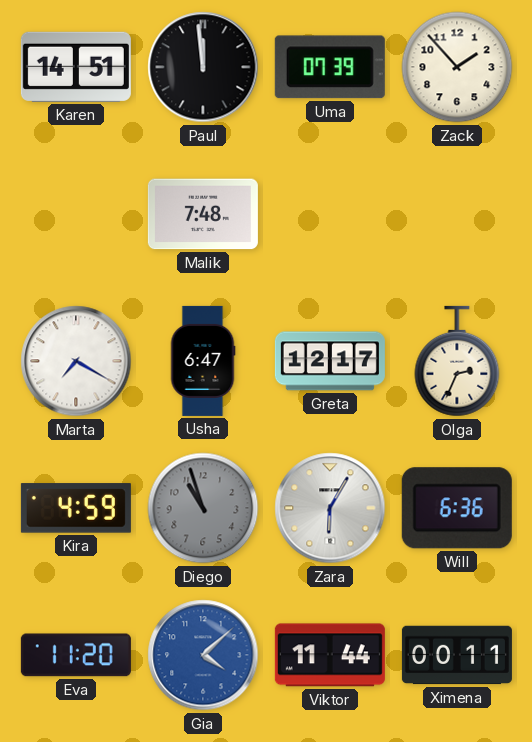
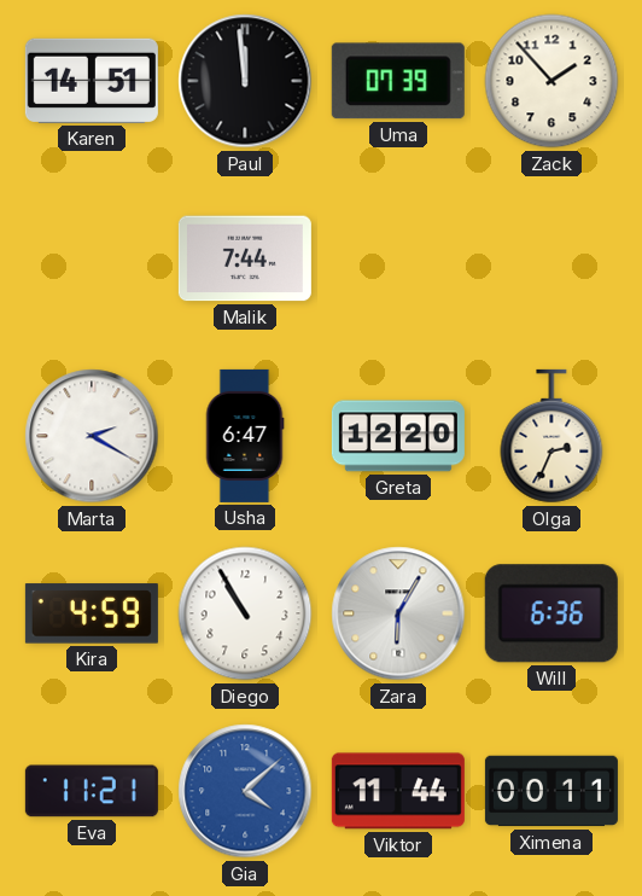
Malik: 7:48 -> 7:44 (245, 258)
Marta: 7:20 -> 2:20 (92, 436)
Greta: 12:17 -> 12:20 (398, 436)
Diego: 10:57 -> 10:55 (245, 613)
Diego dial: grey -> white (245, 613)
Eva: 11:20 -> 11:21 (92, 791)
